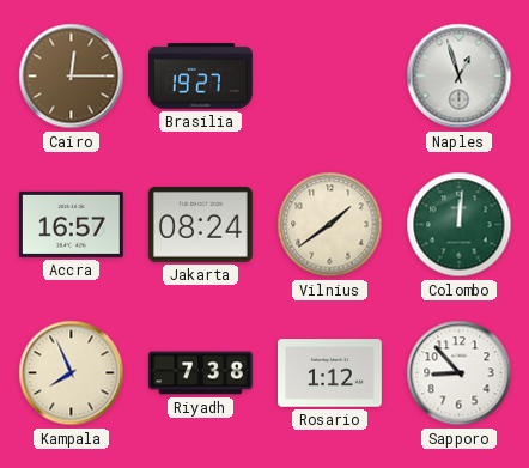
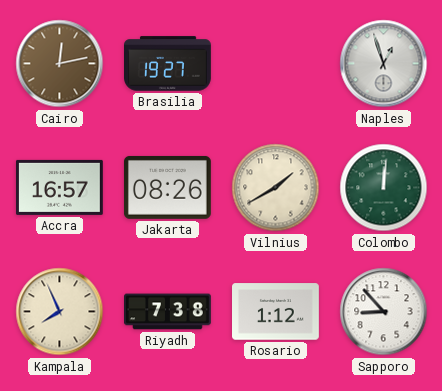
Cairo: 12:15 -> 12:13 (60, 64)
Jakarta: 08:24 -> 08:26 (167, 187)
Vilnius: 1:39 -> 1:40 (276, 188)
